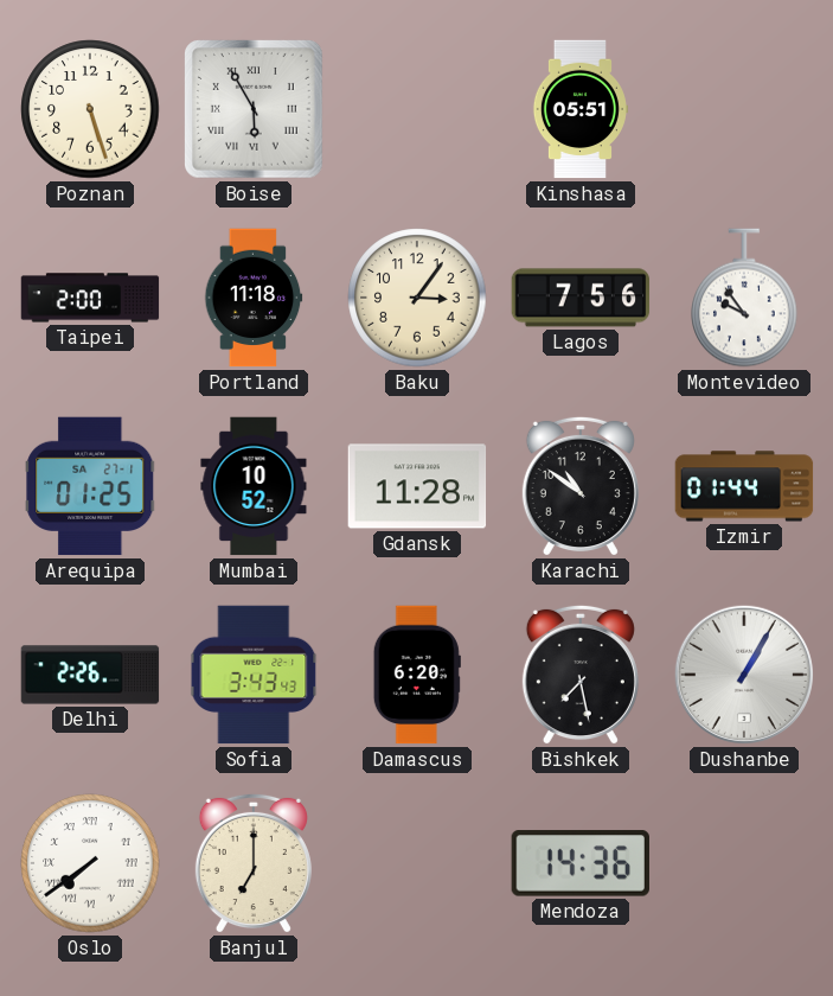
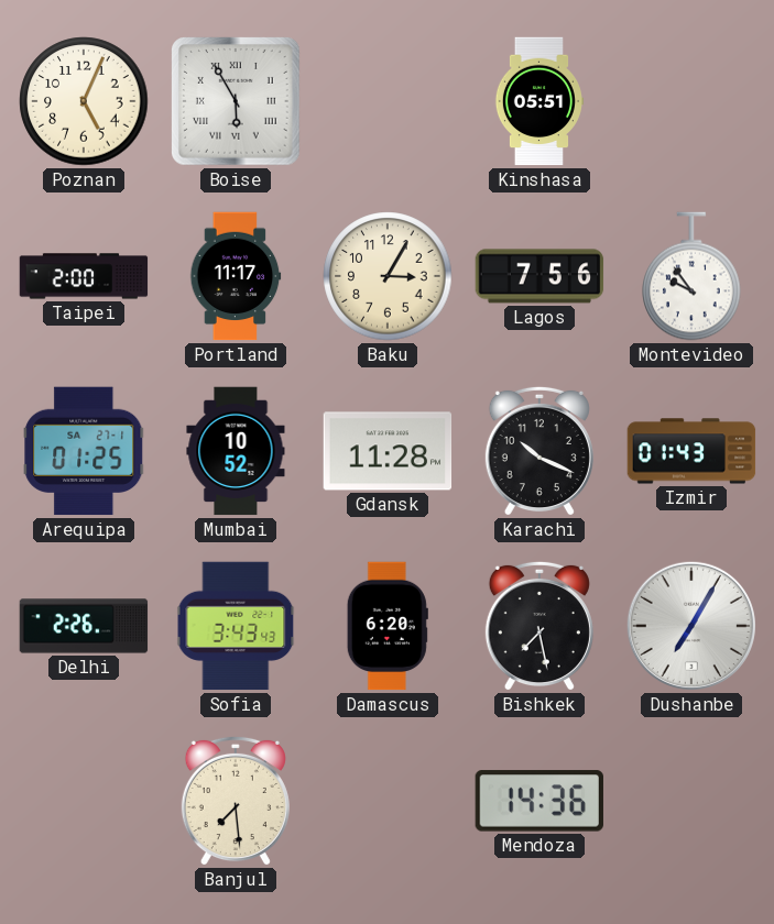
Poznan: 5:27 -> 5:04 (84, 101)
Portland: 11:18 -> 11:17 (236, 276)
Baku: 3:06 -> 3:05 (388, 276)
Karachi: 10:51 -> 10:19 (539, 451)
Izmir: 01:44 -> 01:43 (691, 451)
Dushanbe: 1:05 -> 7:05 (691, 626)
Oslo: 7:39 -> none (90, 863)
Banjul: 7:00 -> 7:29 (236, 801)
